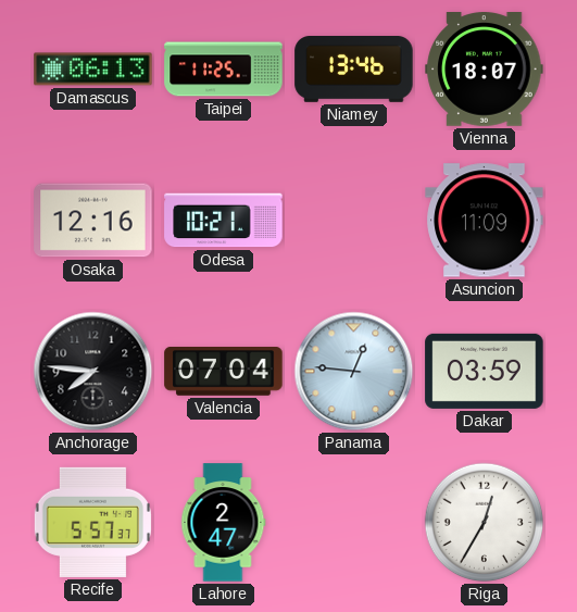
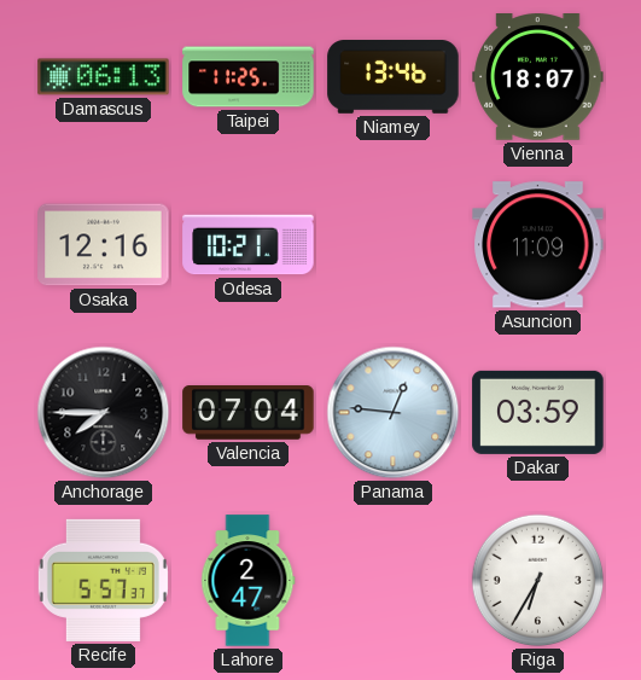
Anchorage: 7:46 -> 7:45 (104, 413)
Riga: 12:35 -> 6:35 (538, 581)
